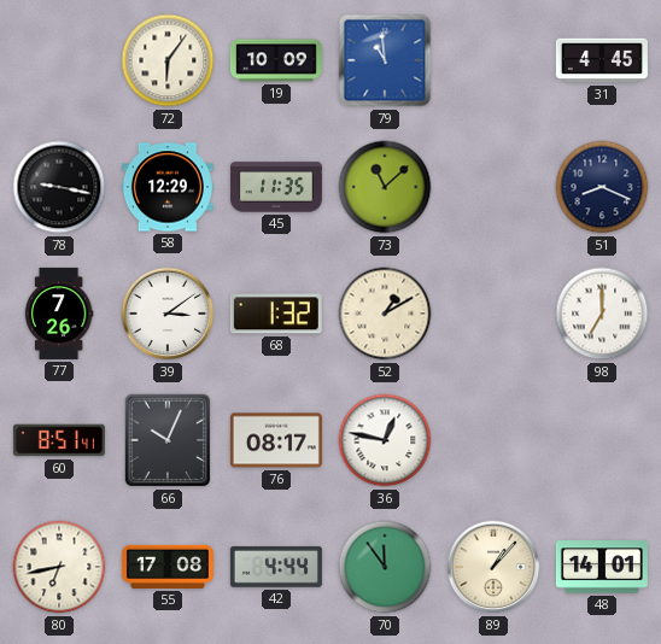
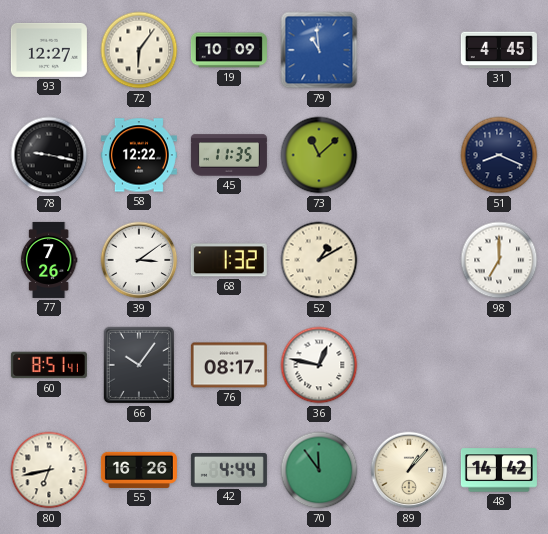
93: none -> 12:27 (49, 50)
58: 12:29 -> 12:22 (139, 155)
66: 10:04 -> 10:06 (139, 365)
55: 17:08 -> 16:26 (139, 470)
48: 14:01 -> 14:42 (499, 470)
